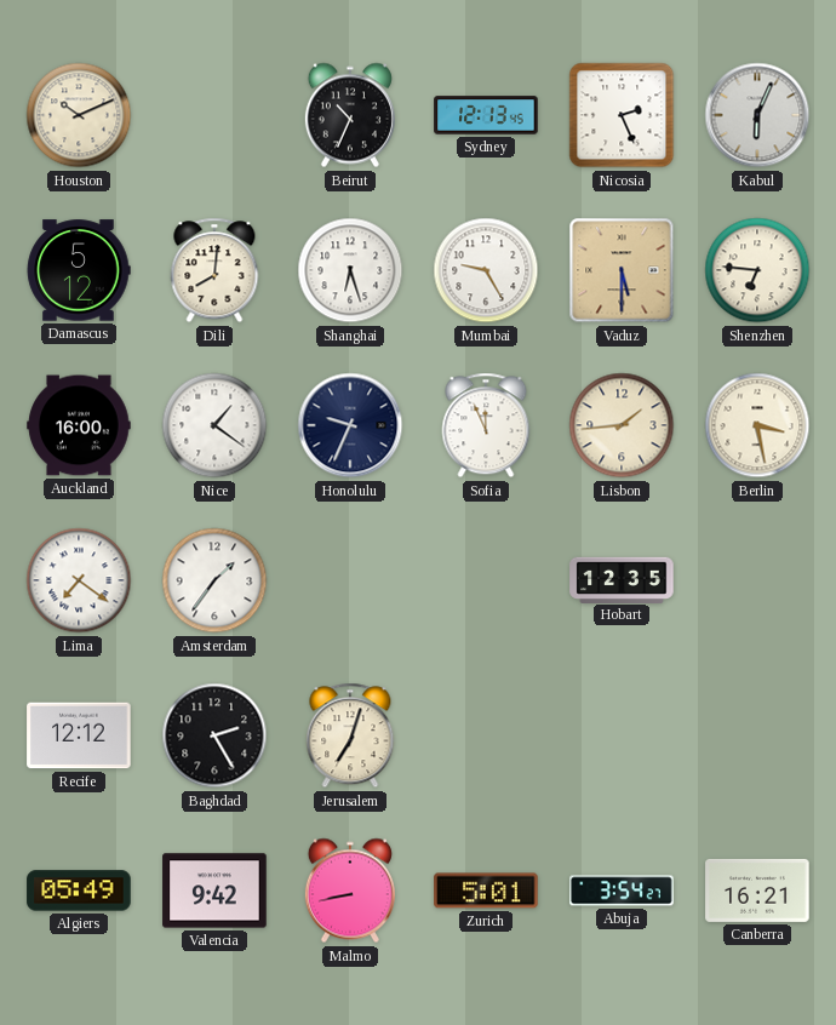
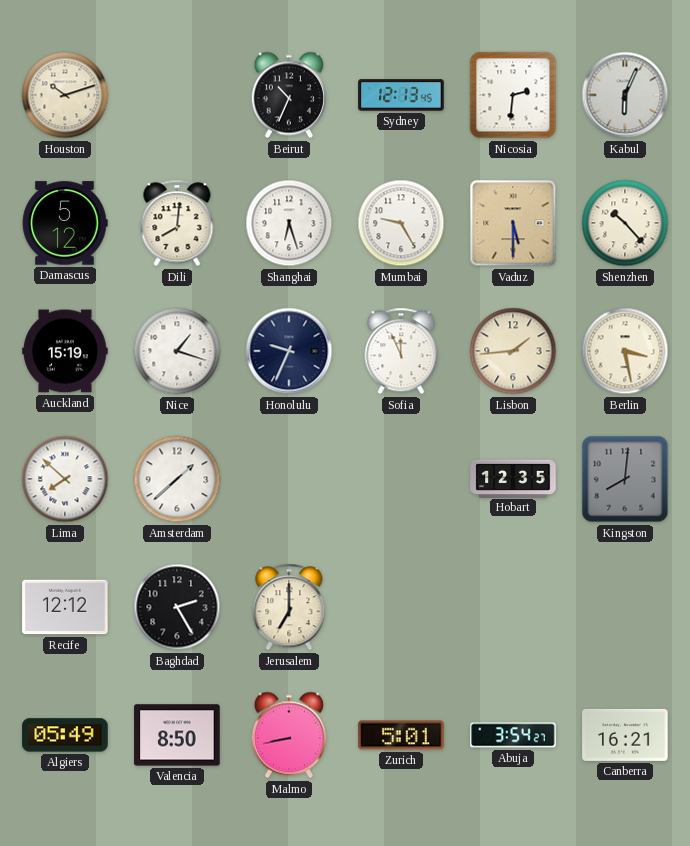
Houston: 10:11 -> 10:12 (65, 95)
Nicosia: 2:26 -> 2:31 (513, 95)
Shenzhen: 6:46 -> 10:23 (625, 223)
Auckland: 16:00 -> 15:19 (65, 351)
Nice: 1:21 -> 1:18 (177, 351)
Lima: 7:21 -> 7:52 (65, 479)
Amsterdam: 1:36 -> 1:38 (177, 479)
Kingston: none -> 8:01 (625, 479)
Jerusalem: 7:03 -> 7:00 (289, 607)
Valencia: 9:42 -> 8:50 (177, 735)
